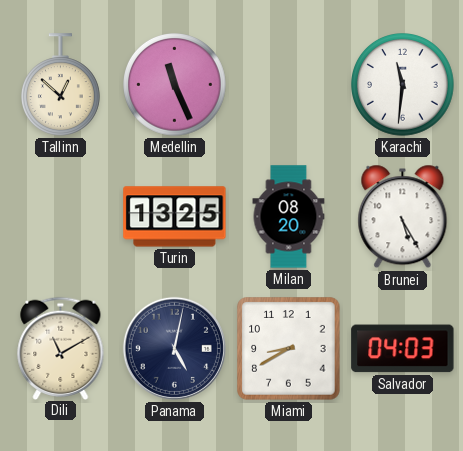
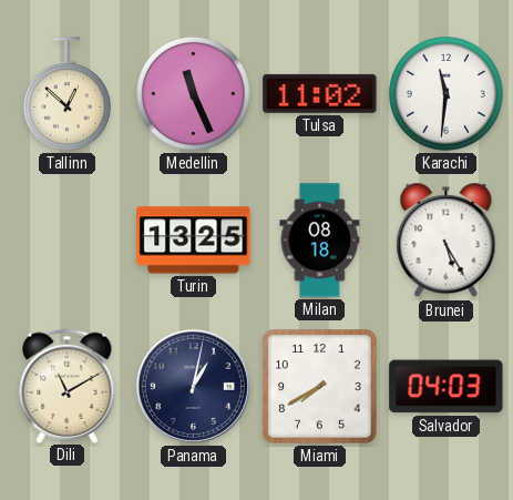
Tulsa: none -> 11:02 (320, 93)
Milan: 08:20 -> 08:18 (320, 241)
Panama: 5:02 -> 1:02 (193, 386)
Miami: 8:40 -> 7:40 (320, 387)
